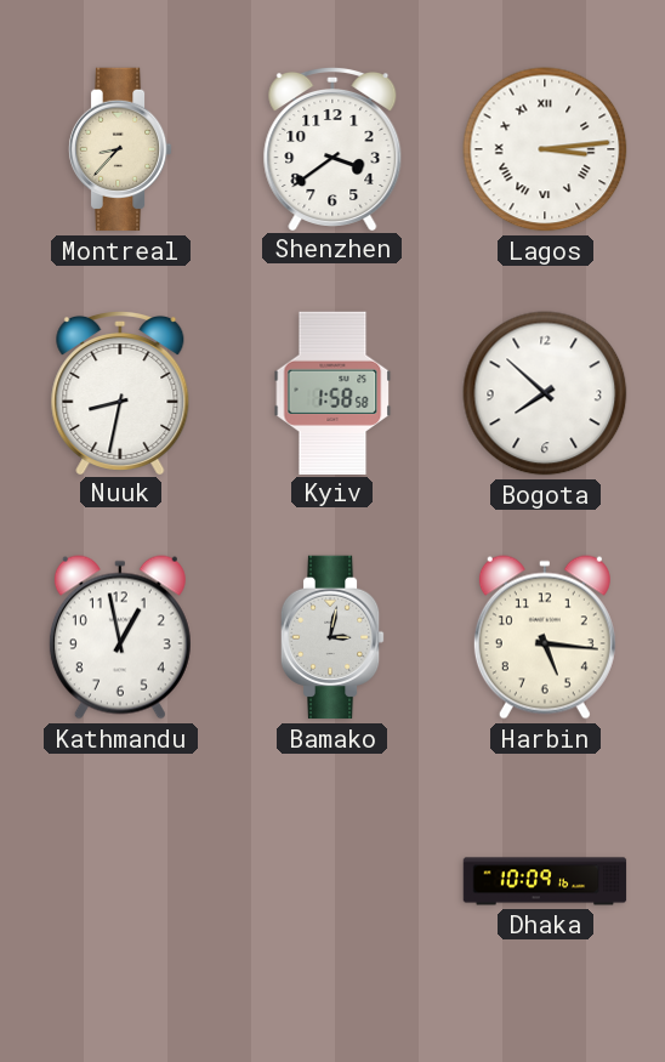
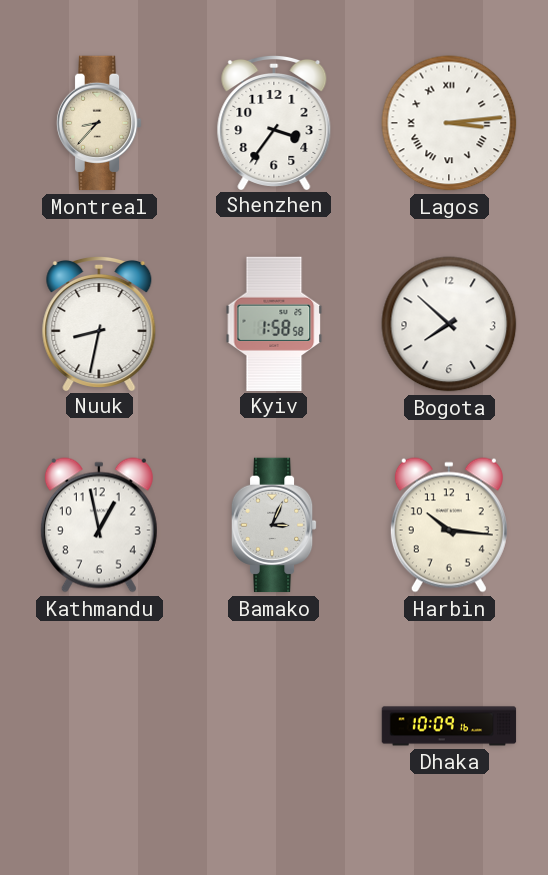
Shenzhen: 3:39 -> 3:36 (274, 122)
Bamako: 3:02 -> 3:04 (274, 525)
Harbin: 5:16 -> 10:16 (449, 525)
